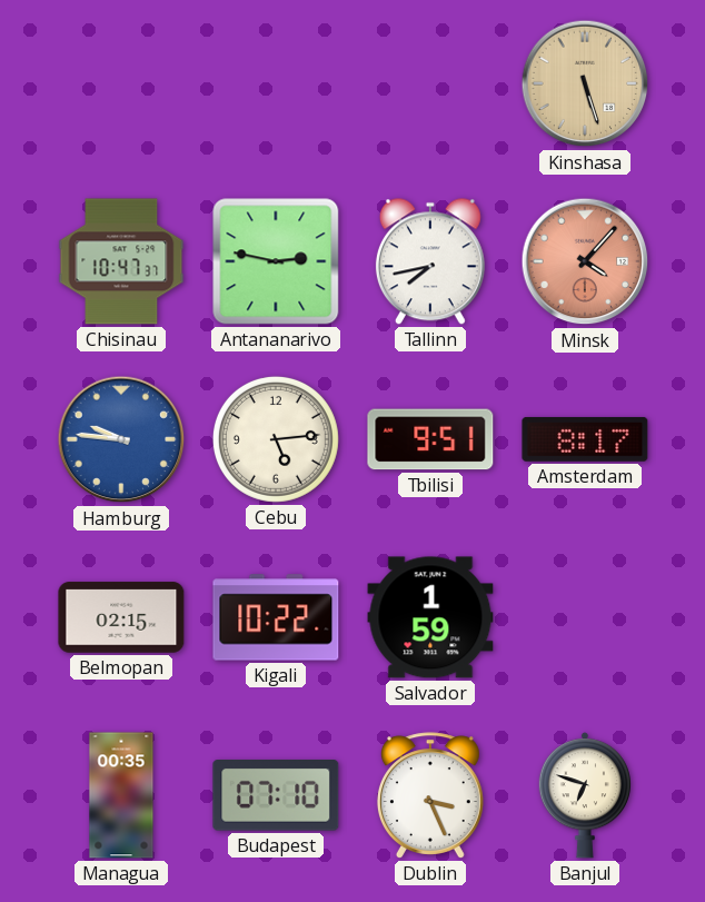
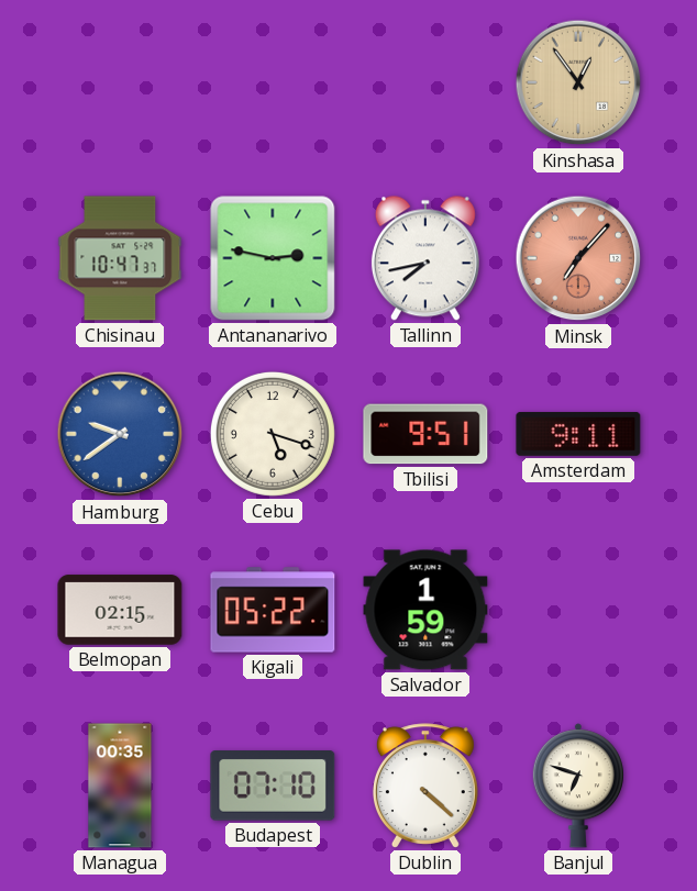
Kinshasa: 5:27 -> 12:54 (578, 82)
Minsk: 4:07 -> 7:07 (578, 258)
Hamburg: 9:46 -> 9:39 (120, 434)
Cebu: 5:14 -> 5:18 (273, 434)
Amsterdam: 8:17 -> 9:11 (578, 434)
Kigali: 10:22 -> 05:22 (273, 610)
Dublin: 3:26 -> 4:22 (425, 786)
